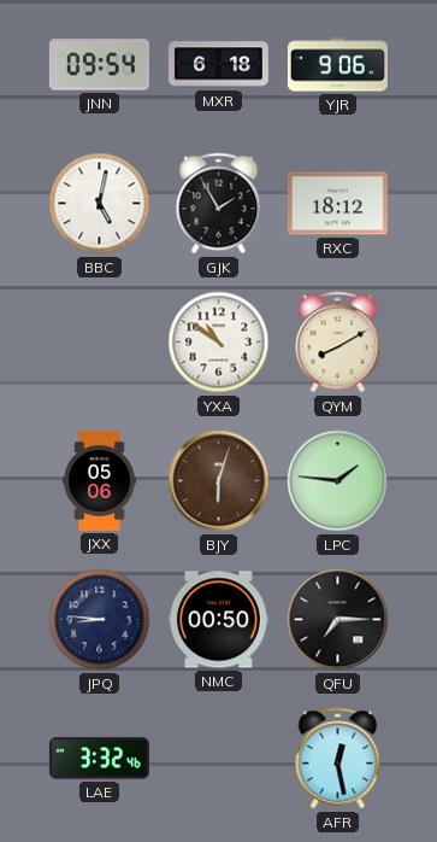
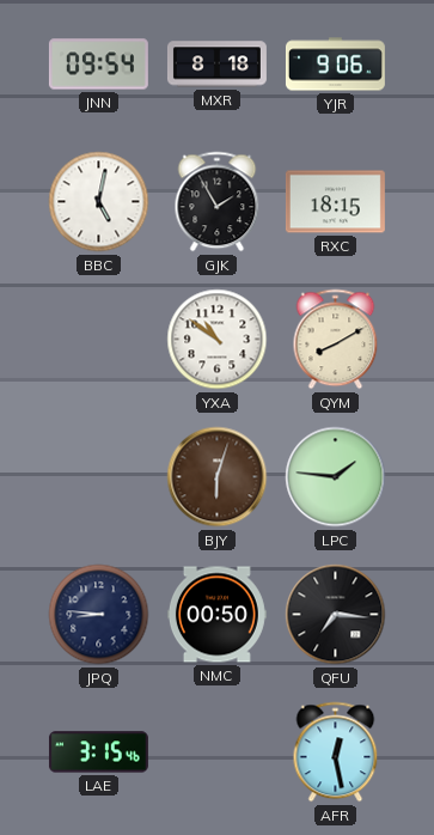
MXR: 6:18 -> 8:18 (216, 65)
RXC: 18:12 -> 18:15 (335, 202)
JXX: 05:06 -> none (100, 480)
QFU: 7:15 -> 7:16 (336, 615)
LAE: 3:32 -> 3:15 (98, 752)
